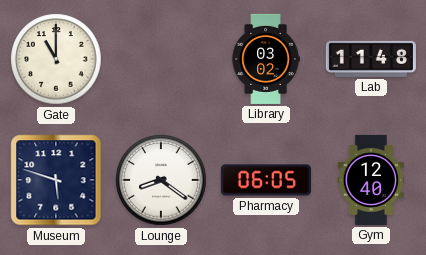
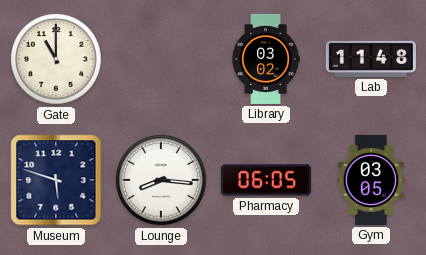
Lounge: 8:21 -> 8:16 (161, 180)
Gym: 12:40 -> 03:05 (371, 180)
